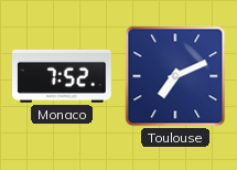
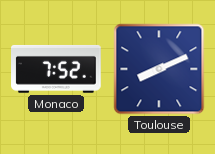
Toulouse: 7:11 -> 8:11 (159, 69)
